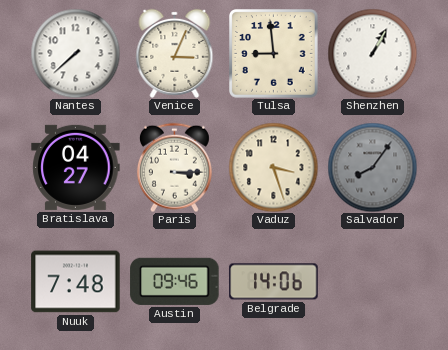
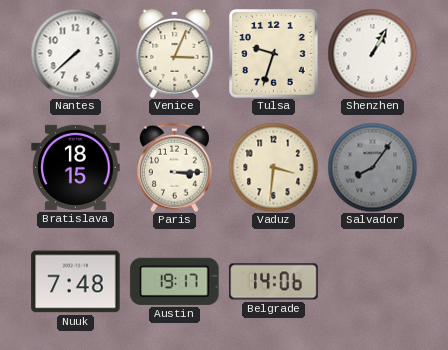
Tulsa: 8:59 -> 9:33 (274, 54)
Bratislava: 04:27 -> 18:15 (76, 167)
Vaduz: 3:27 -> 3:31 (273, 167)
Austin: 09:46 -> 19:17 (175, 281)
